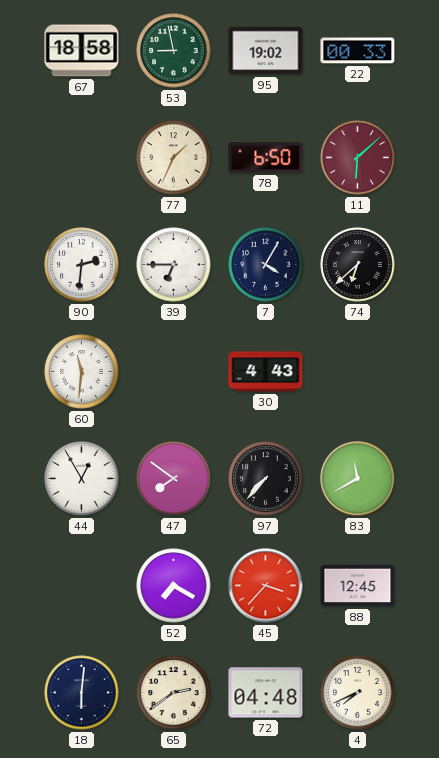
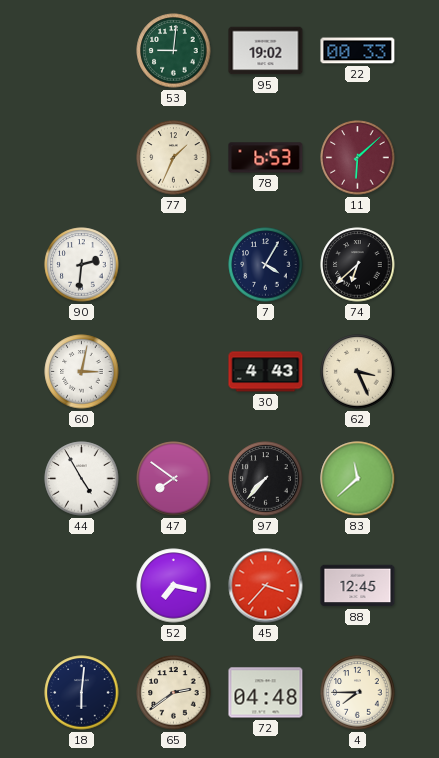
67: 18:58 -> none (82, 51)
53: 8:58 -> 9:01 (174, 51)
78: 6:50 -> 6:53 (266, 158)
39: 6:45 -> none (174, 265)
60: 11:31 -> 3:02 (82, 372)
62: none -> 3:26 (358, 372)
44: 12:55 -> 4:55 (82, 479)
83: 11:40 -> 11:38 (358, 479)
52: 7:20 -> 7:17 (174, 586)
4: 7:41 -> 7:45 (358, 693)
